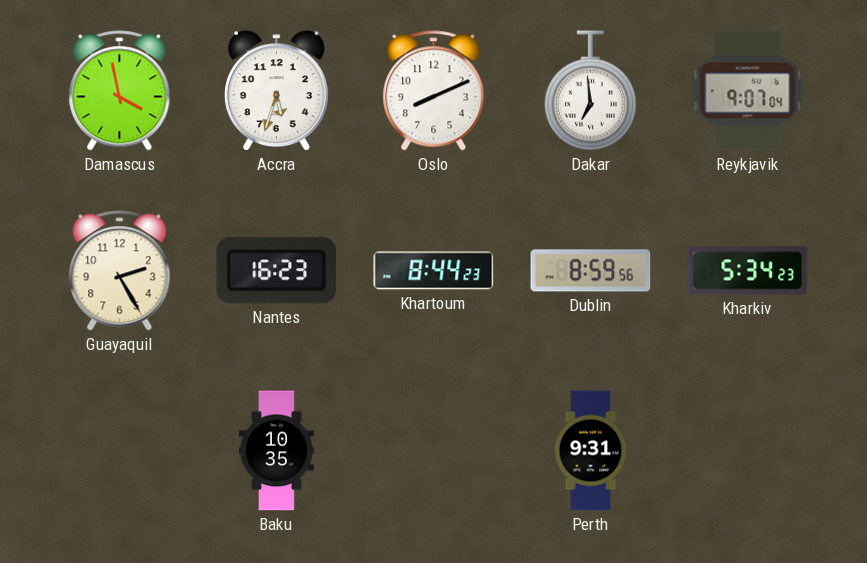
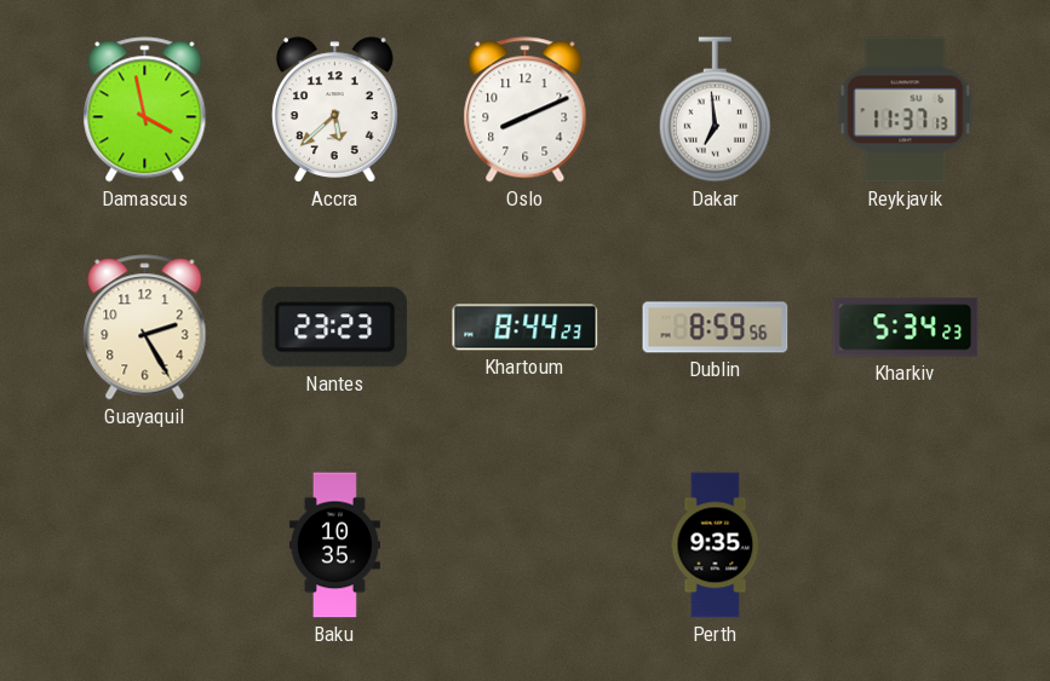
Accra: 5:33 -> 5:38 (334, 110)
Reykjavik: 9:07 -> 11:37 (906, 110)
Nantes: 16:23 -> 23:23 (335, 328)
Perth: 9:31 -> 9:35 (716, 546)
